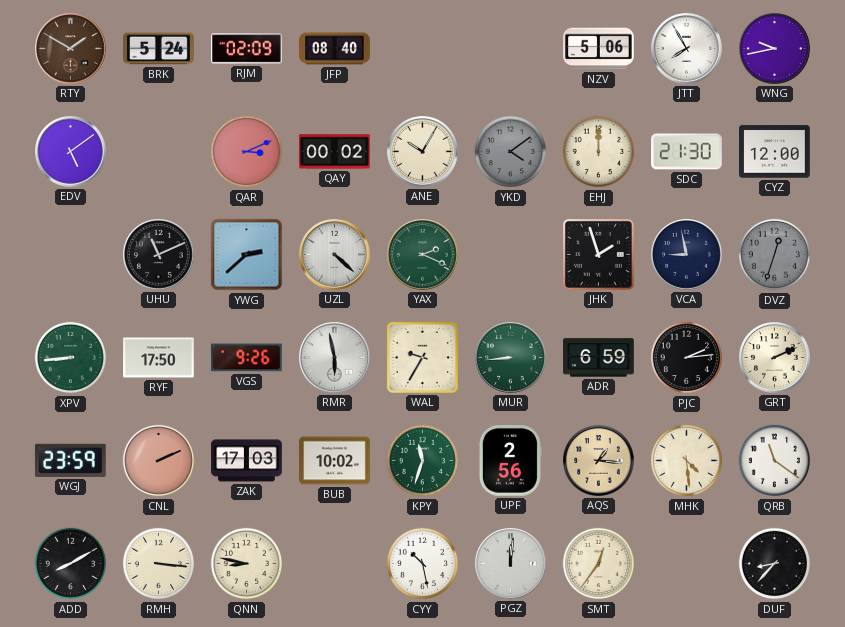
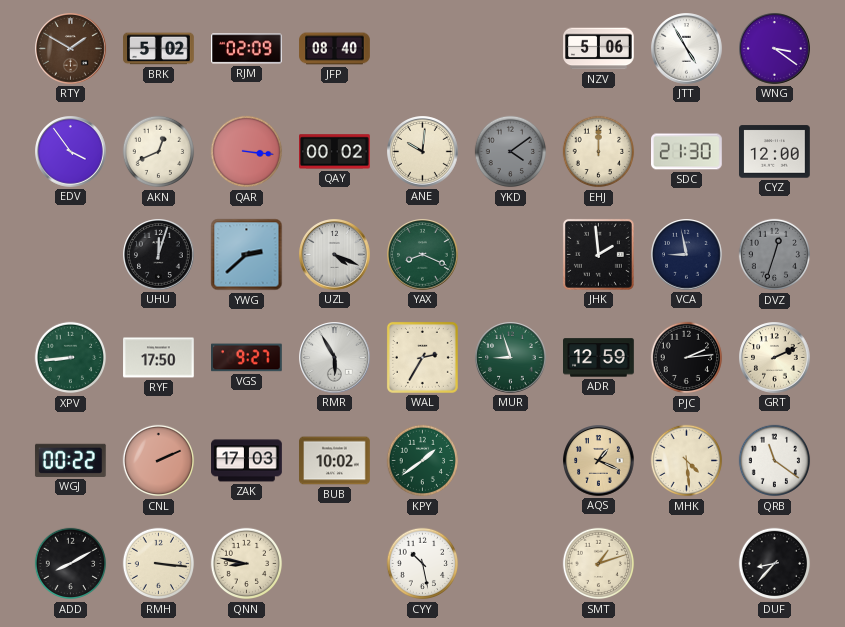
BRK: 5:24 -> 5:02 (159, 49)
JTT: 7:55 -> 4:55 (687, 49)
WNG: 9:43 -> 3:21 (775, 49)
EDV: 5:09 -> 3:54 (71, 152)
AKN: none -> 12:41 (159, 152)
QAR: 3:11 -> 3:16 (247, 152)
ANE: 10:05 -> 10:01 (423, 152)
UHU: 11:11 -> 12:03 (159, 255)
UZL: 4:22 -> 4:19 (335, 255)
YAX: 2:19 -> 8:19 (423, 255)
JHK: 1:57 -> 1:59 (598, 254)
VGS: 9:26 -> 9:27 (247, 358)
RMR: 5:58 -> 5:55 (335, 358)
WAL: 9:35 -> 2:35 (422, 357)
MUR: 8:44 -> 8:57 (511, 358)
ADR: 6:59 -> 12:59 (599, 358)
WGJ: 23:59 -> 00:22 (70, 460)
KPY: 11:33 -> 1:39 (423, 461)
UPF: 2:56 -> none (510, 461)
AQS: 1:16 -> 1:19 (599, 461)
PGZ: 12:01 -> none (511, 564)
SMT: 12:36 -> 1:12 (599, 564)
